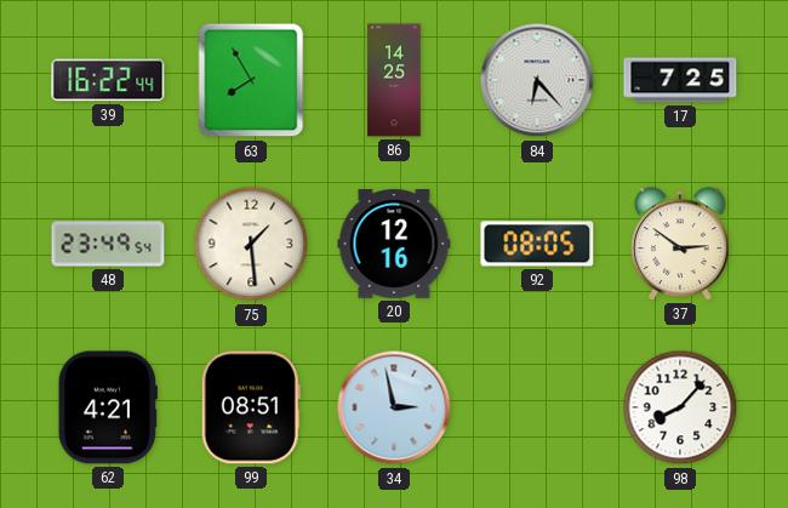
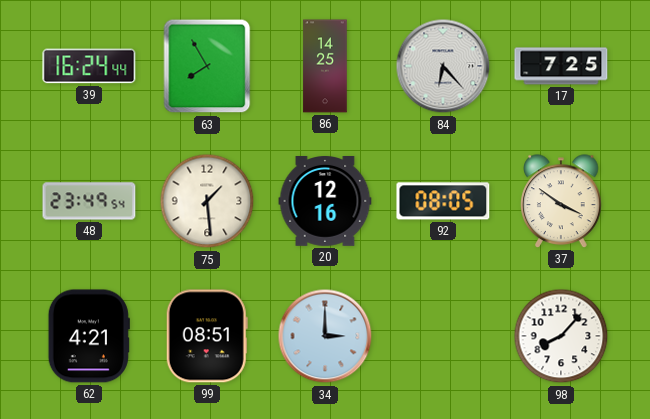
39: 16:22 -> 16:24 (89, 66)
37: 2:51 -> 3:51 (561, 201)
34: 2:58 -> 3:00 (325, 336)
